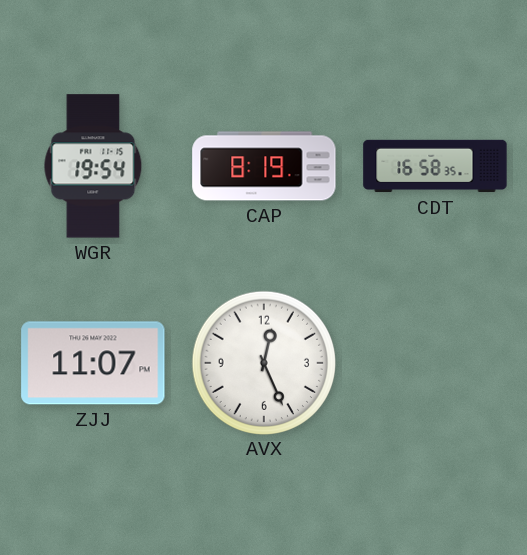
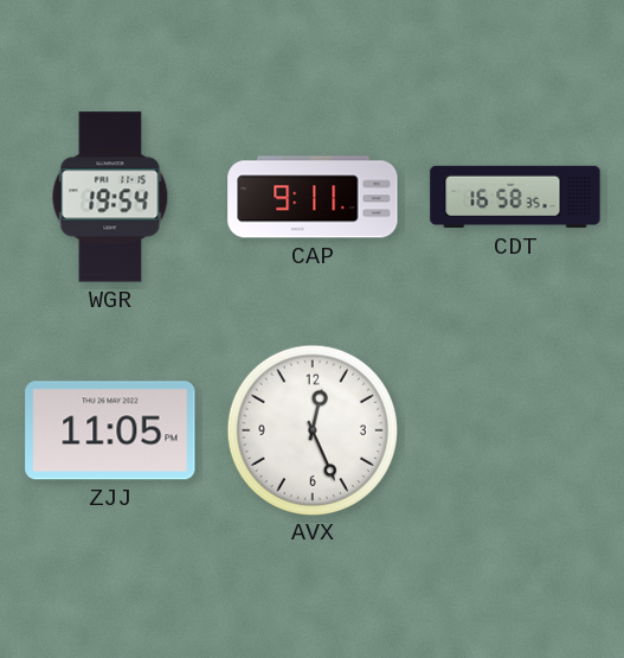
CAP: 8:19 -> 9:11 (313, 197)
ZJJ: 11:07 -> 11:05 (110, 430)
